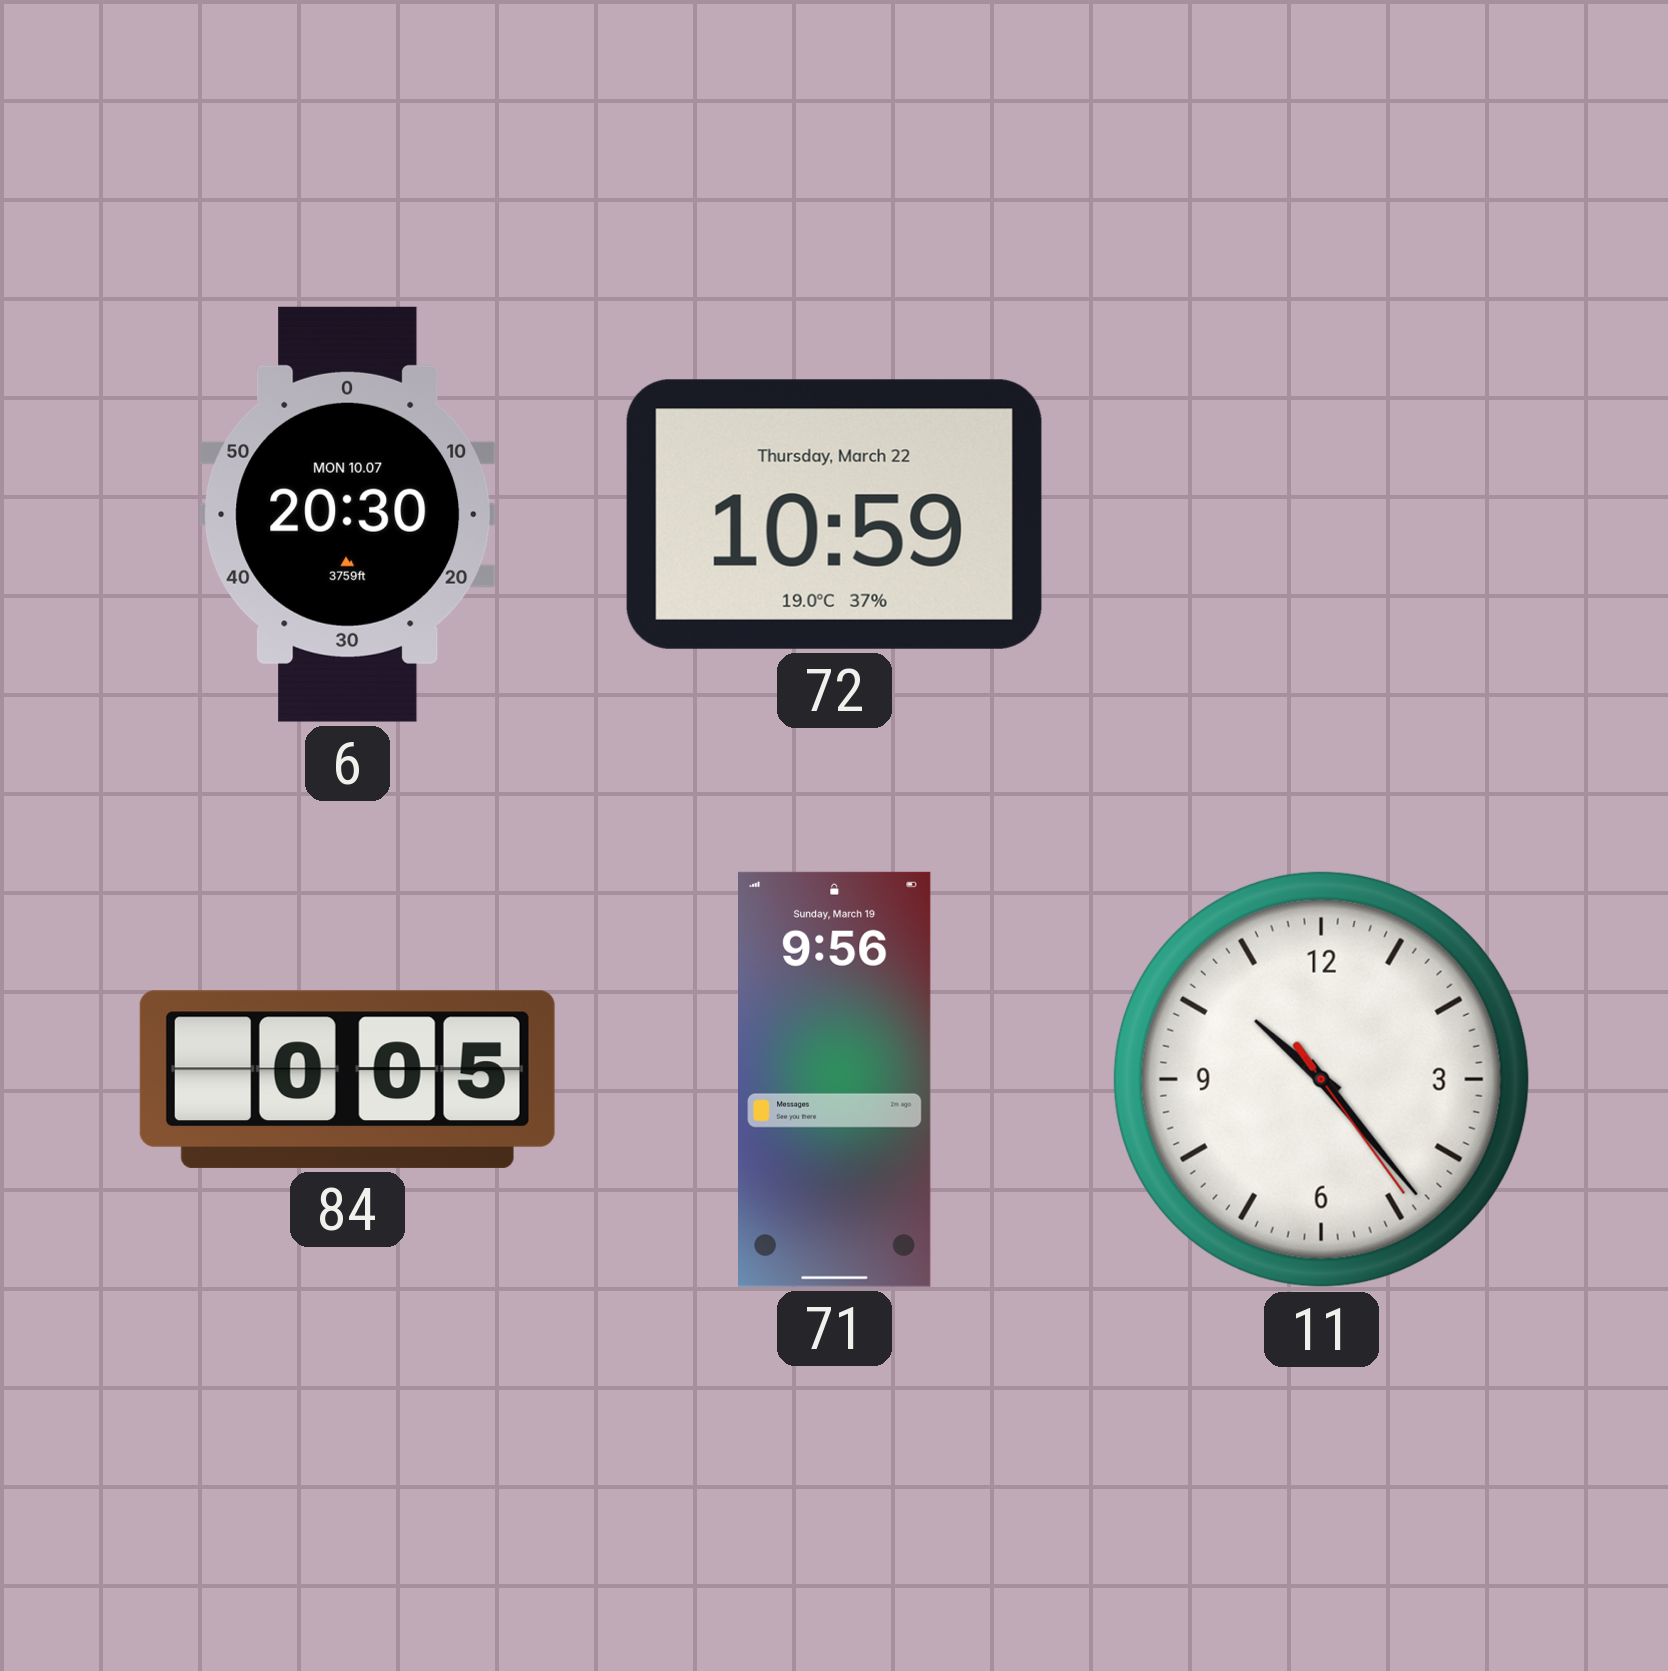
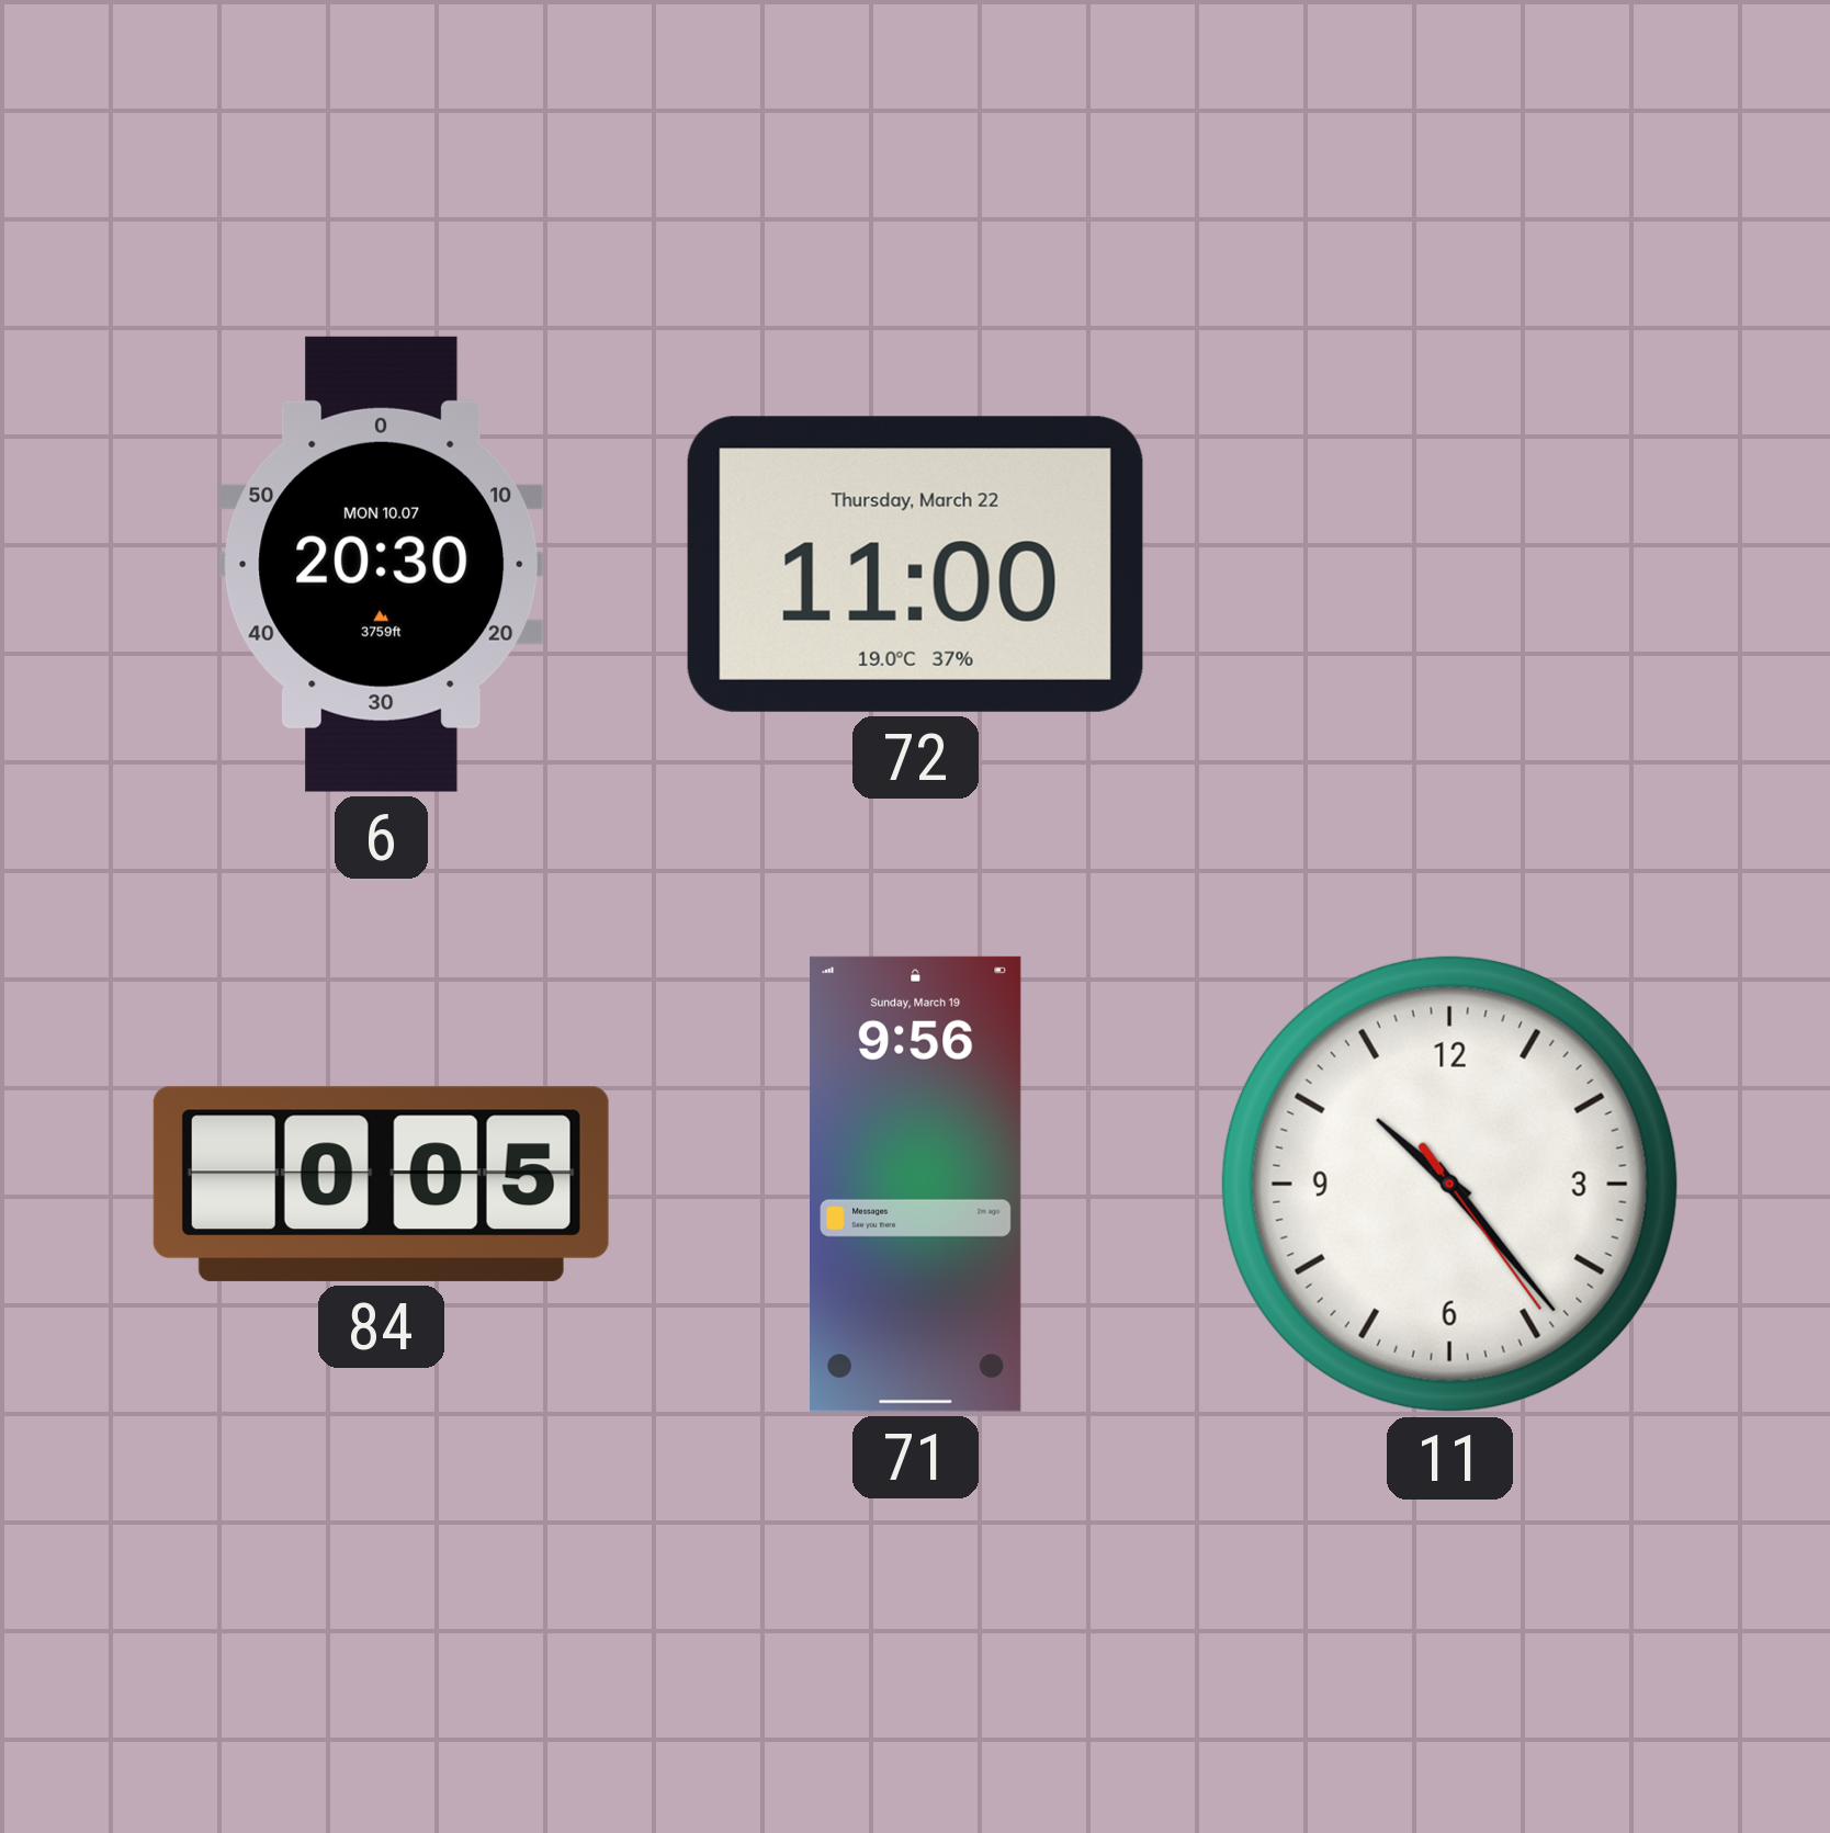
72: 10:59 -> 11:00 (915, 564)
